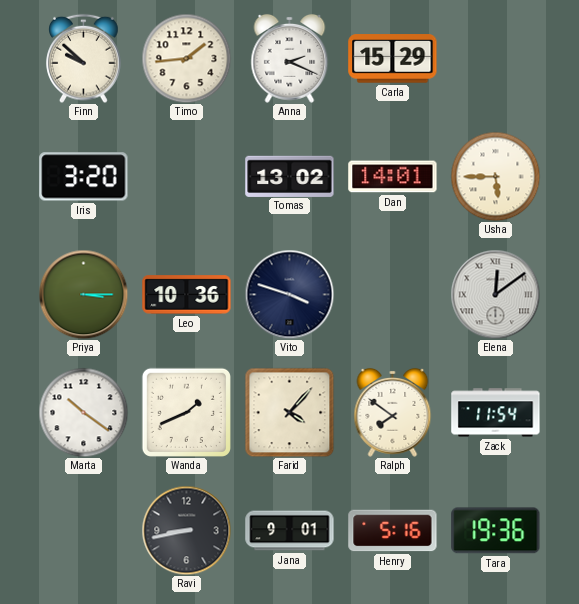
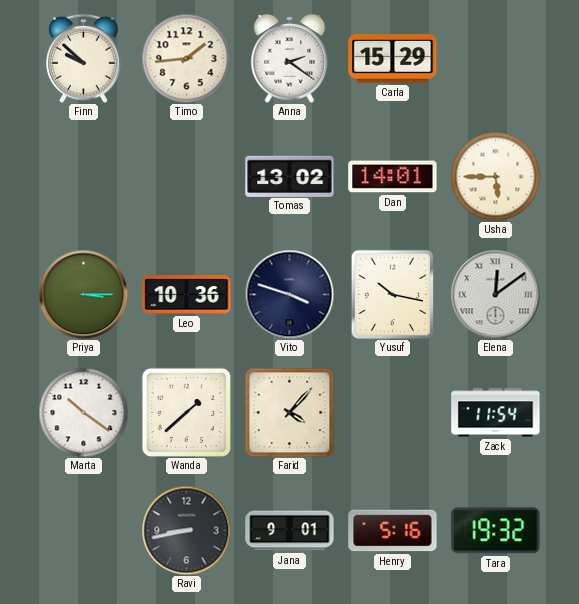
Anna: 2:19 -> 2:21 (290, 58)
Iris: 3:20 -> none (84, 177)
Yusuf: none -> 10:17 (392, 294)
Wanda: 1:41 -> 1:38 (186, 412)
Ralph: 7:51 -> none (393, 412)
Tara: 19:36 -> 19:32 (496, 531)
